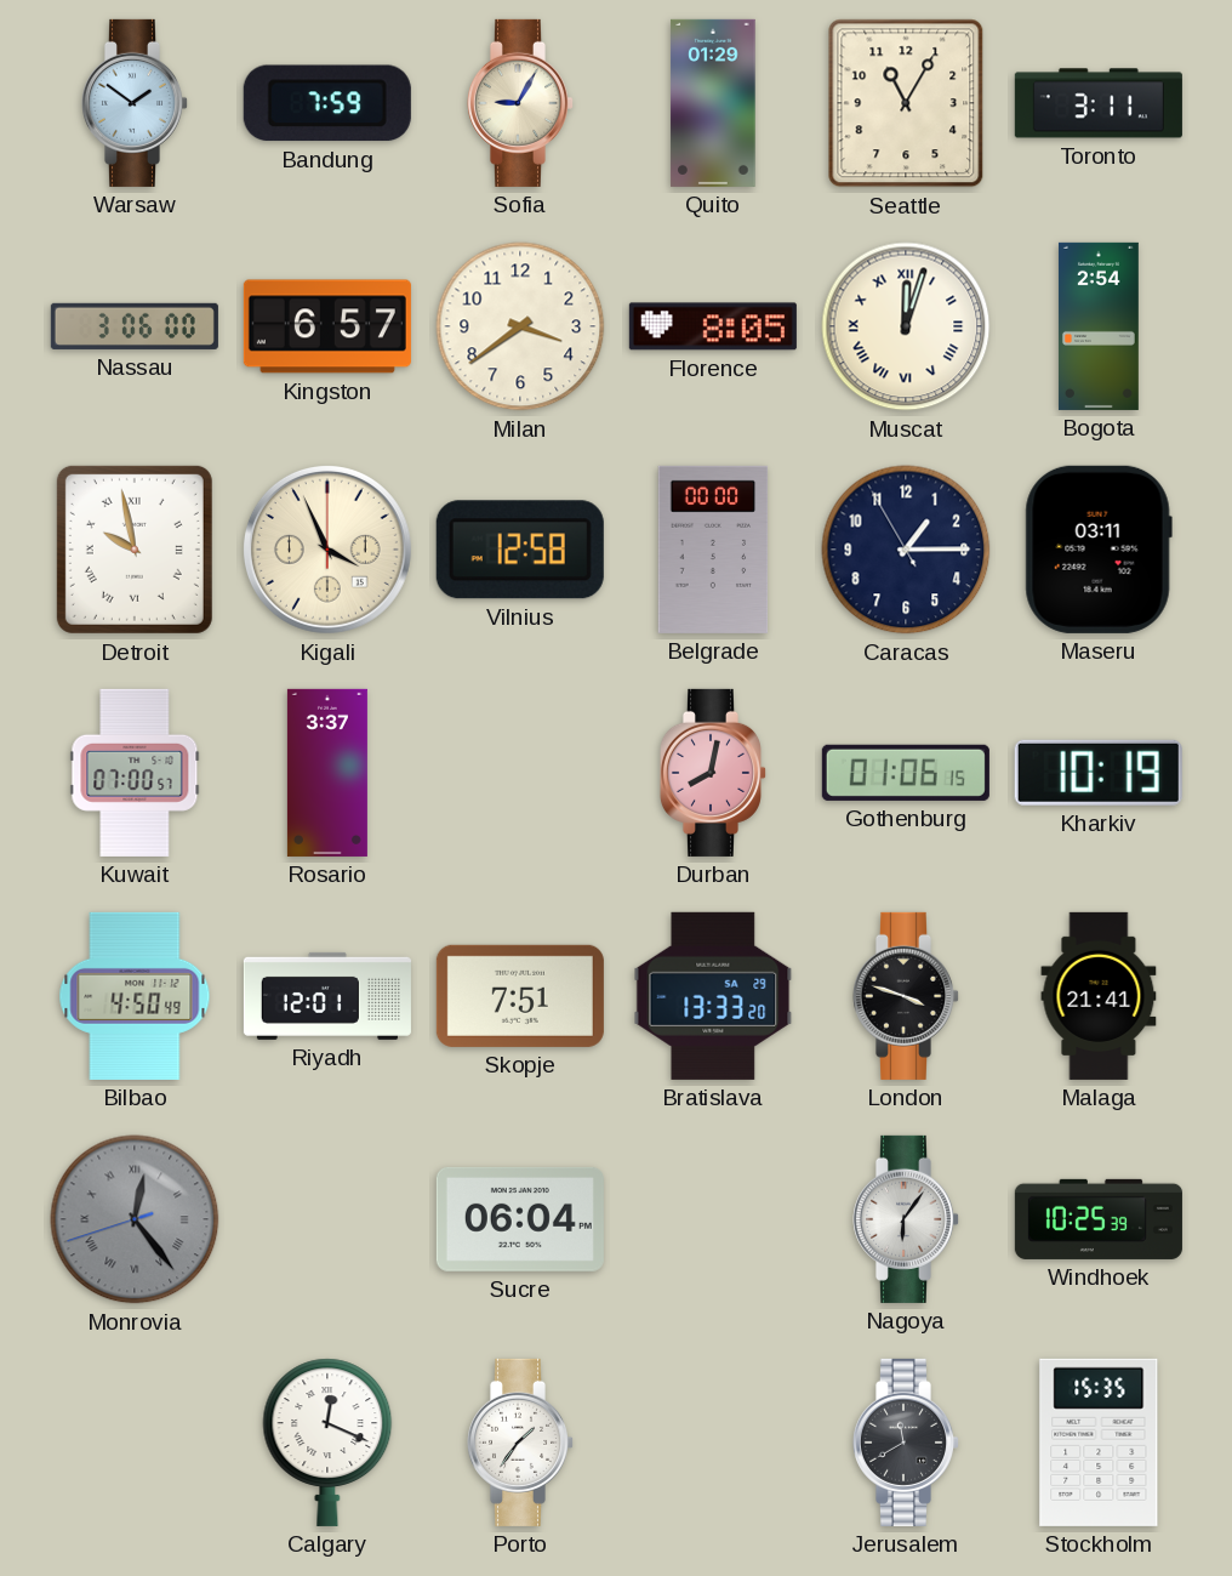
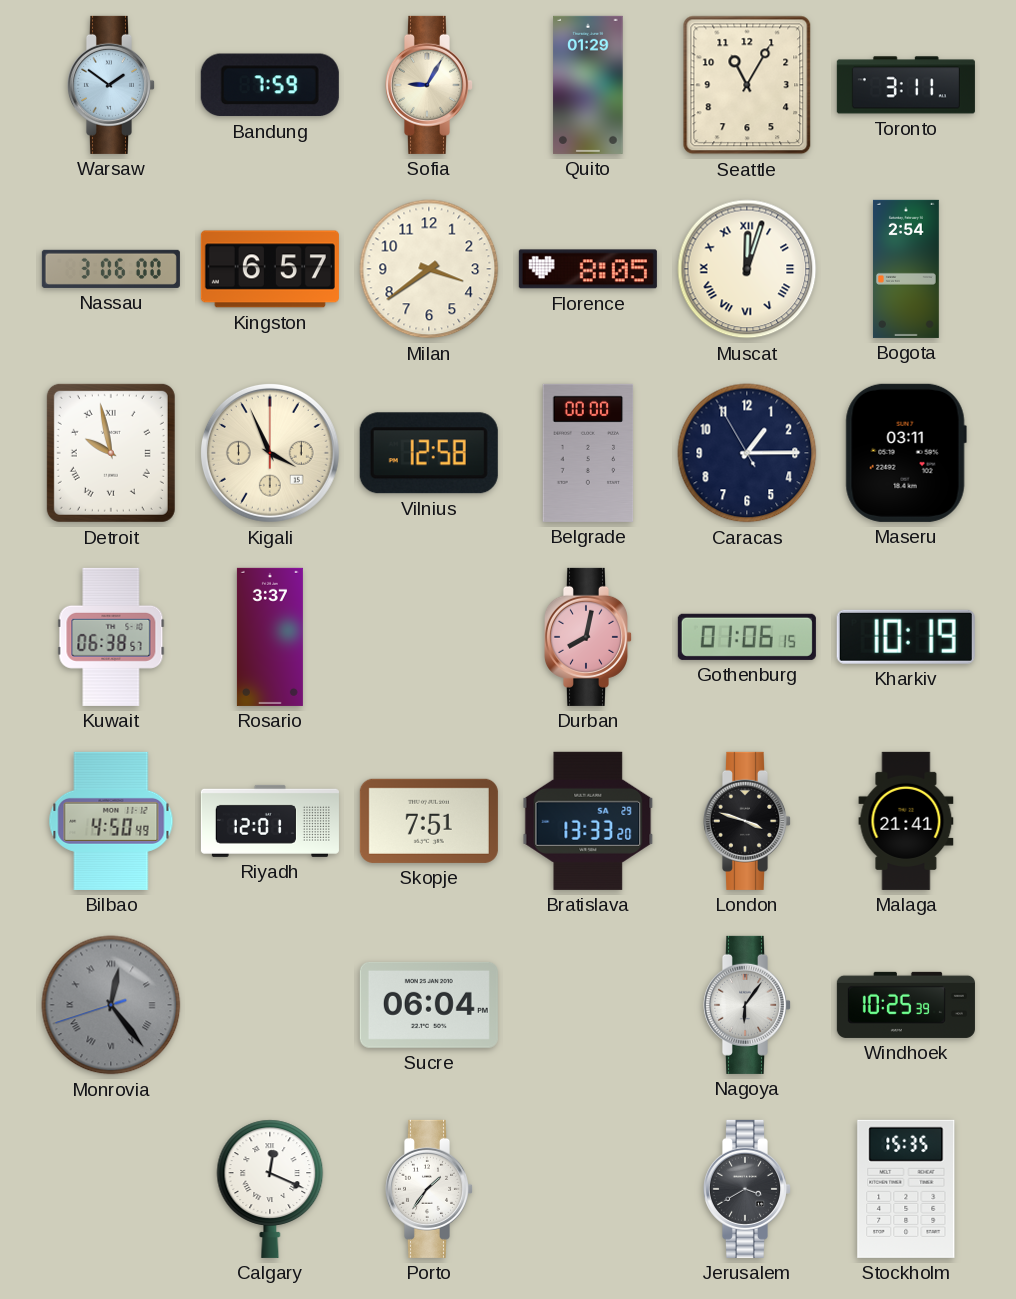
Kuwait: 07:00 -> 06:38 (111, 637)
Jerusalem: 11:40 -> 3:40 (746, 1189)
